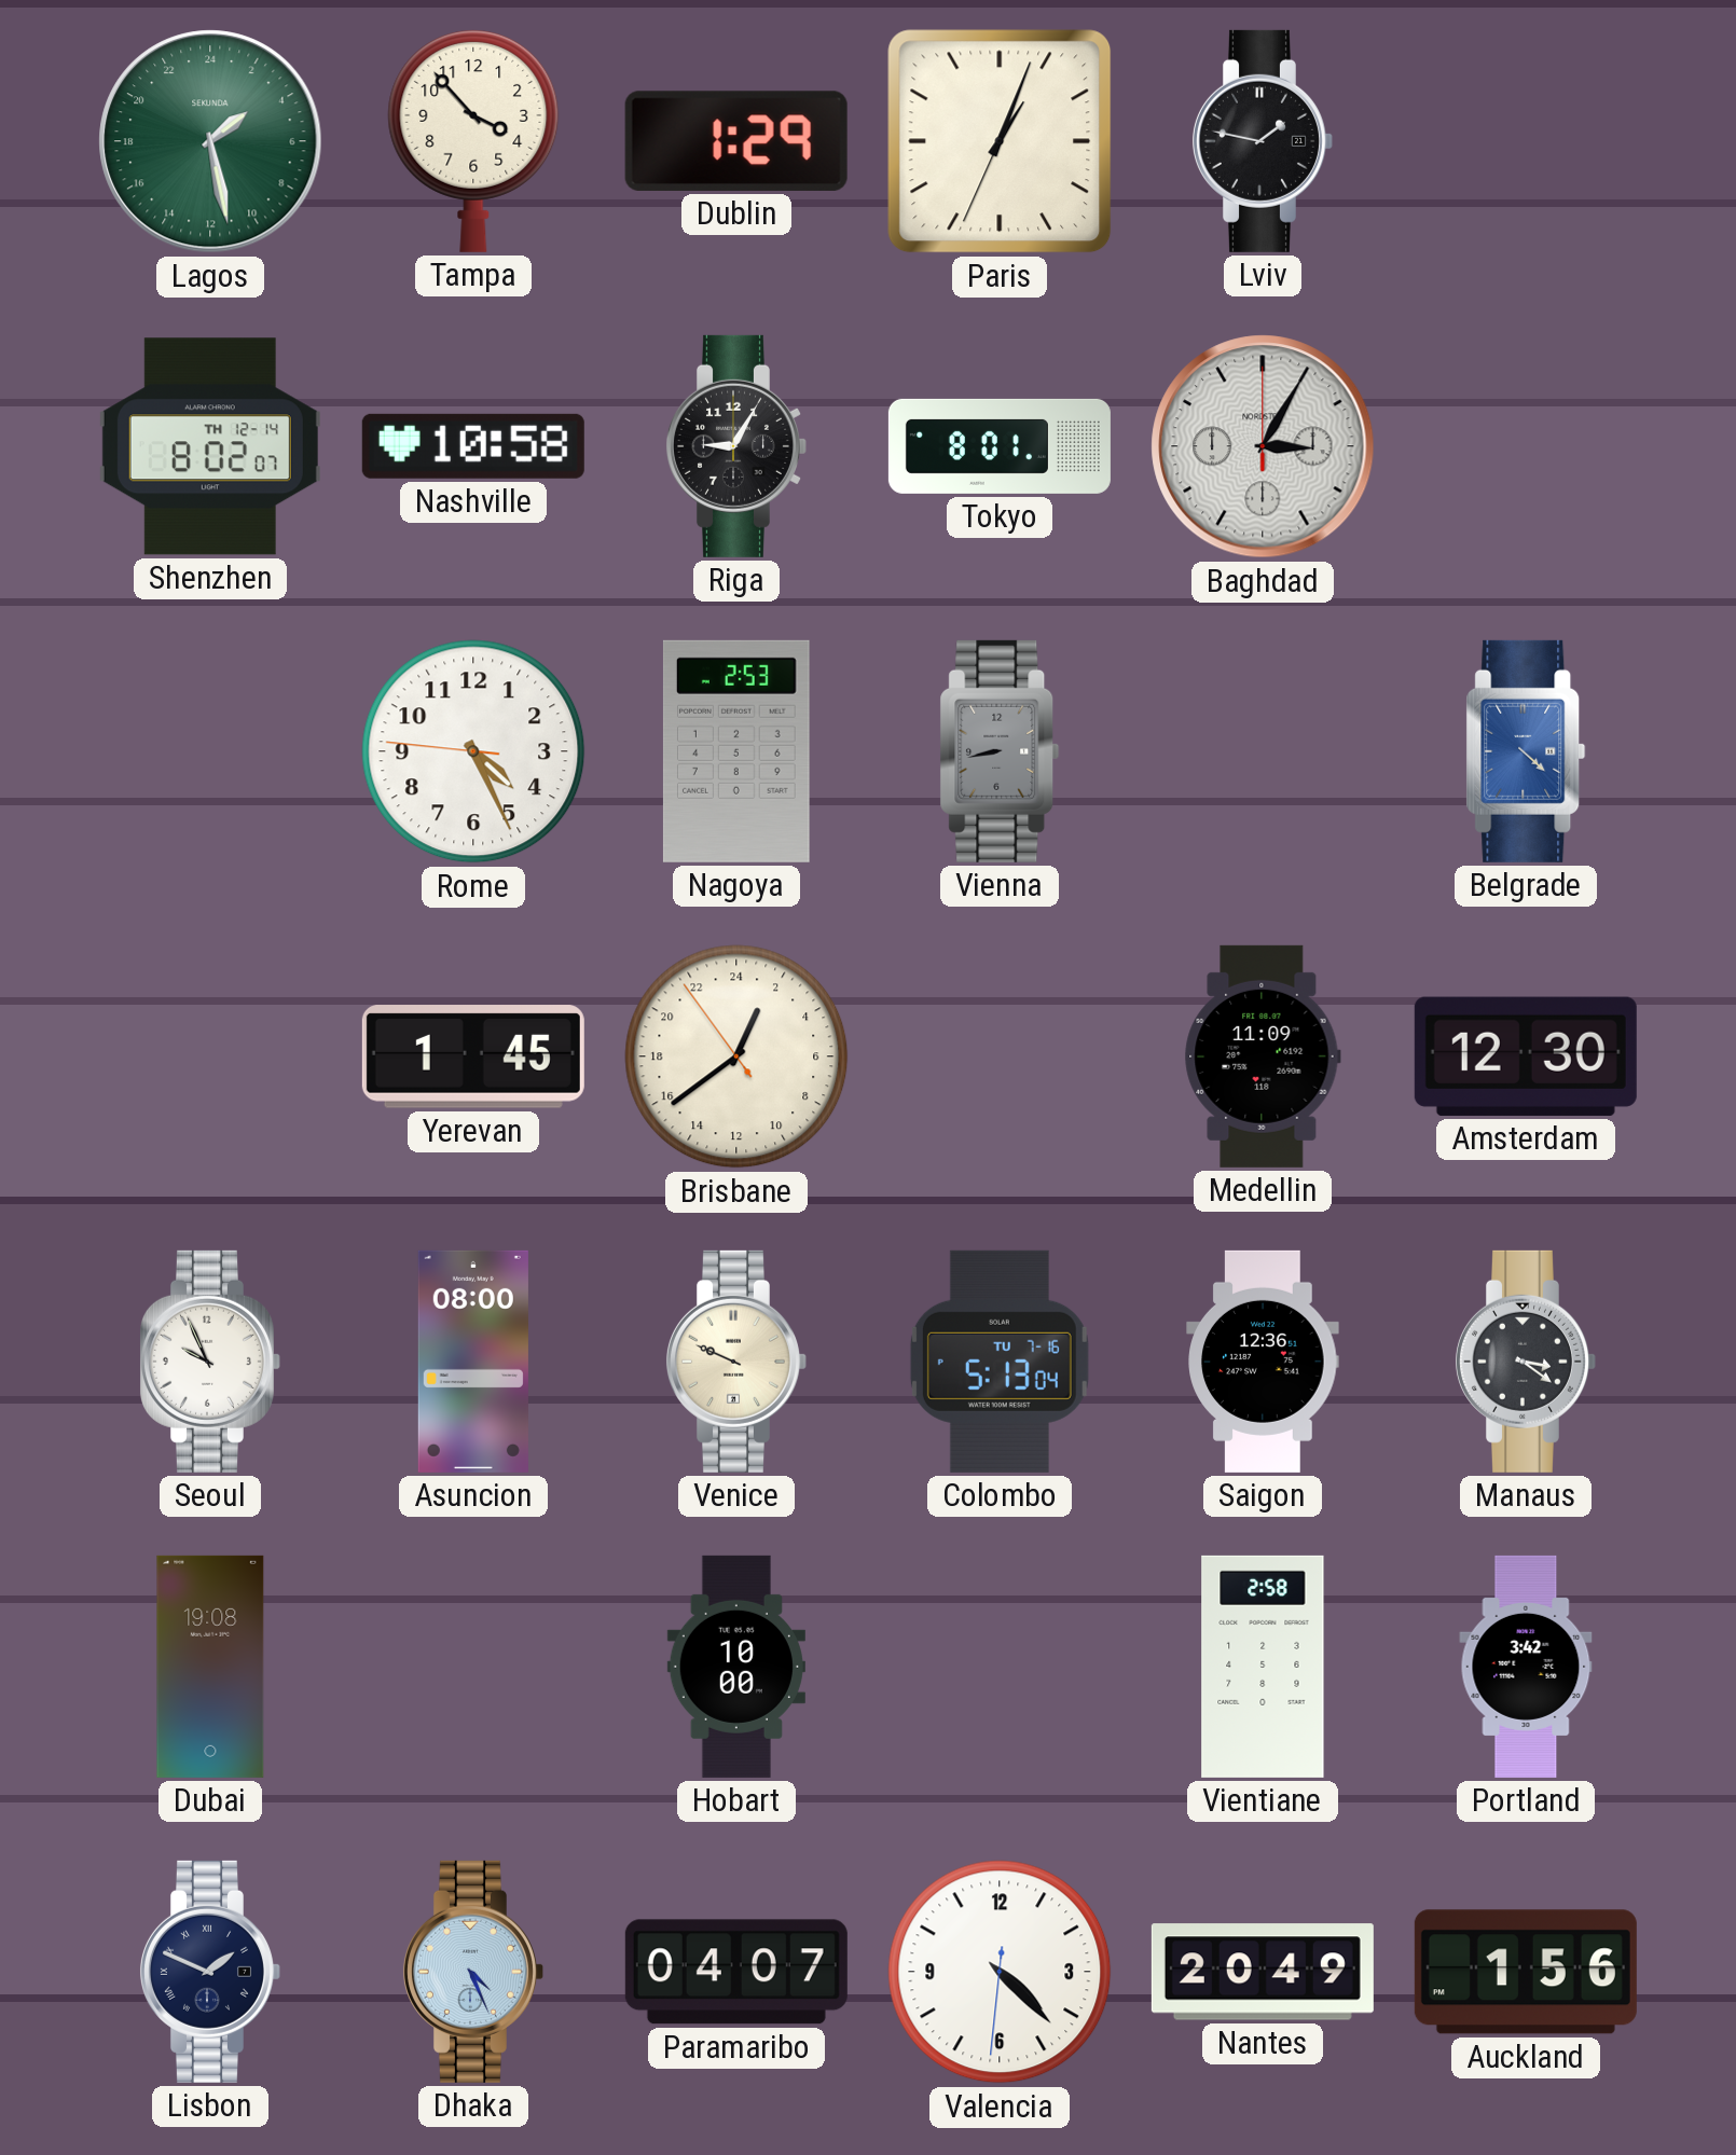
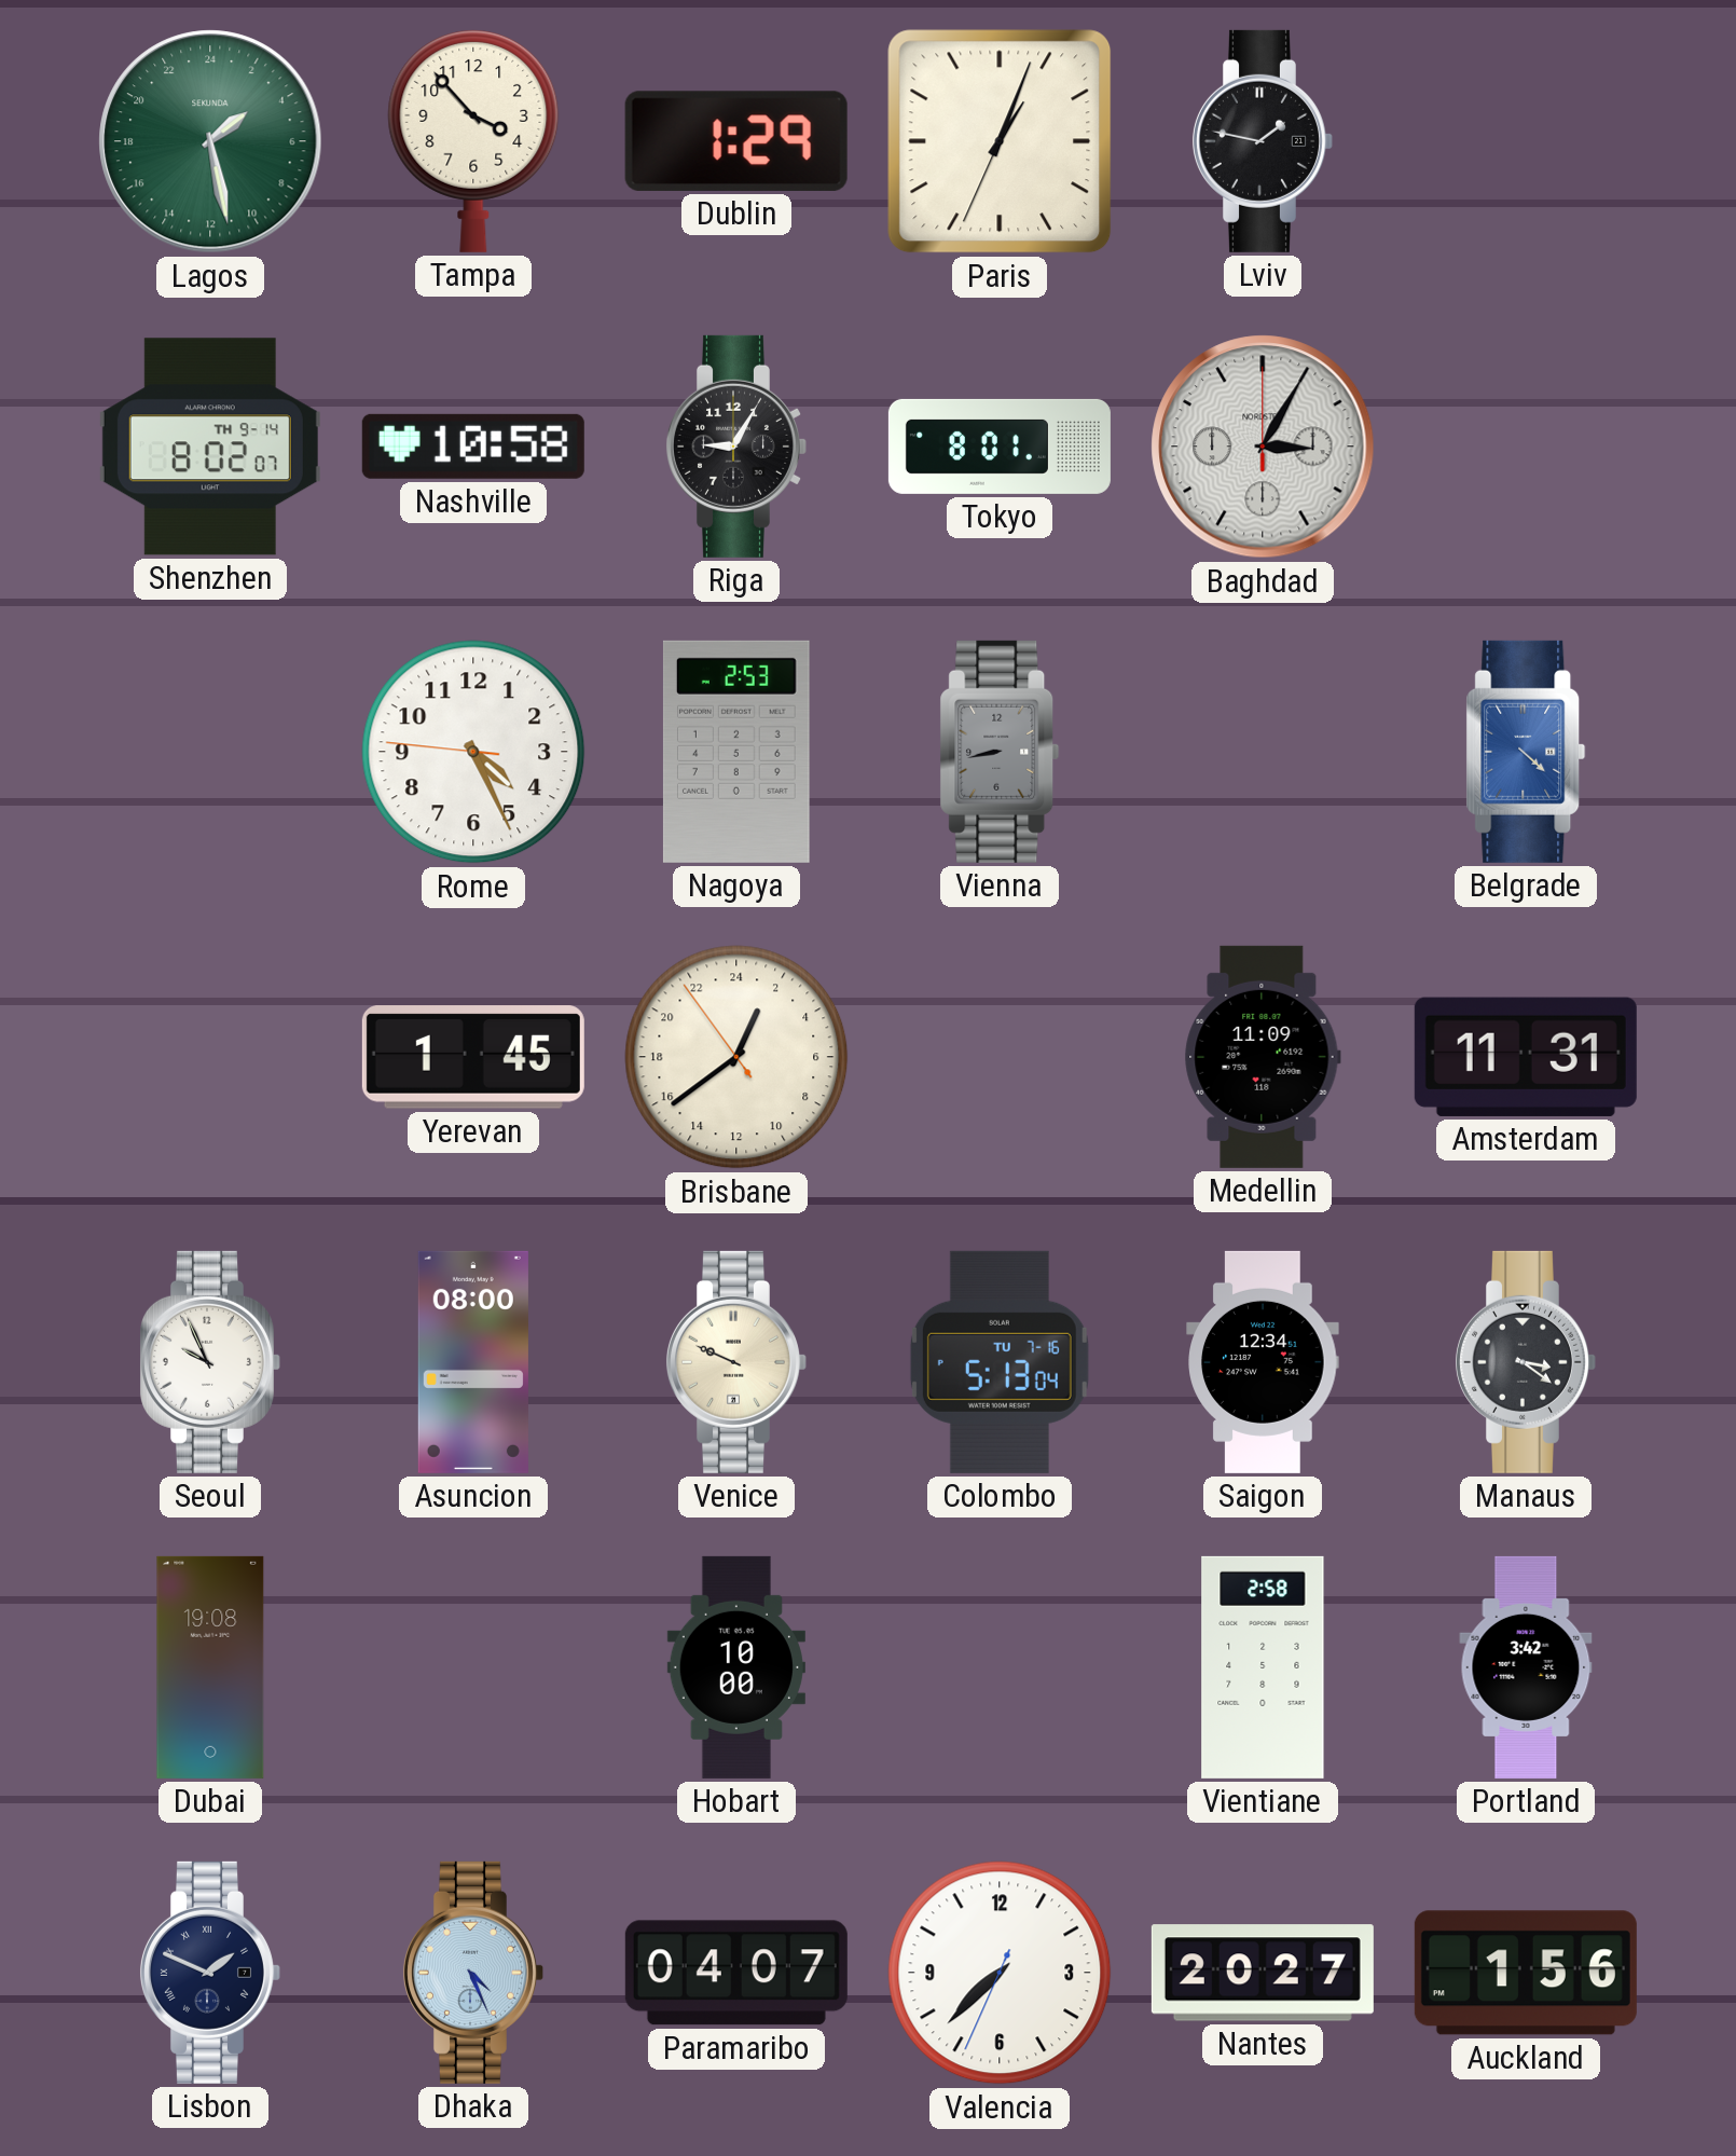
Shenzhen date: TH 12-14 -> TH 9-14 (210, 447)
Amsterdam: 12:30 -> 11:31 (1526, 1057)
Saigon: 12:36 -> 12:34 (1263, 1362)
Valencia: 4:22 -> 7:37 (1000, 1973)
Nantes: 20:49 -> 20:27 (1263, 1973)
